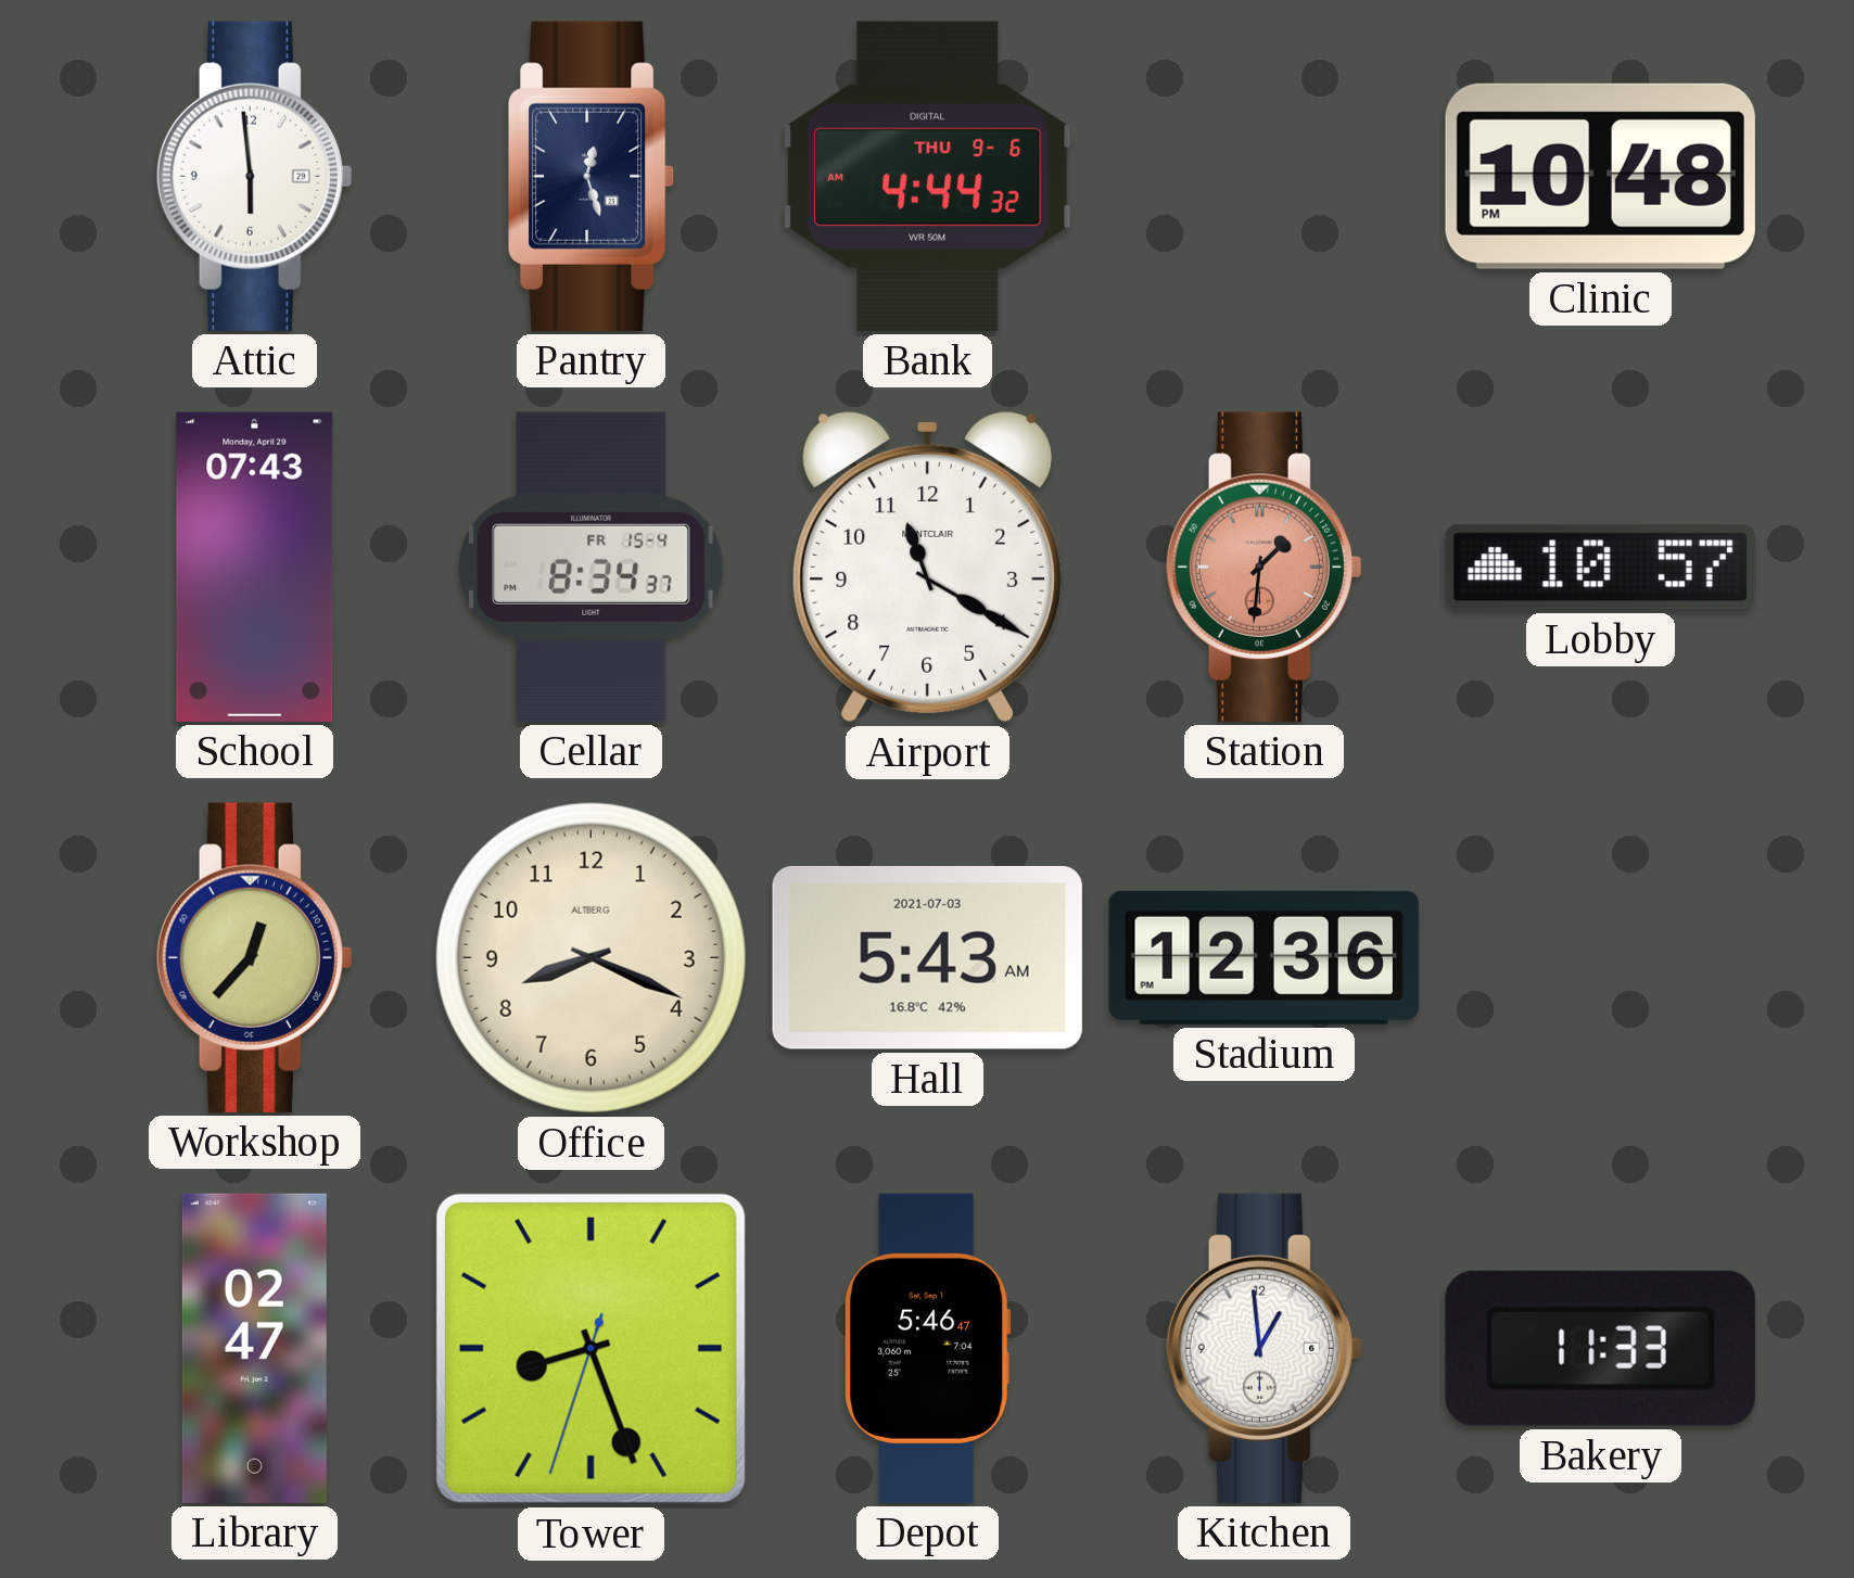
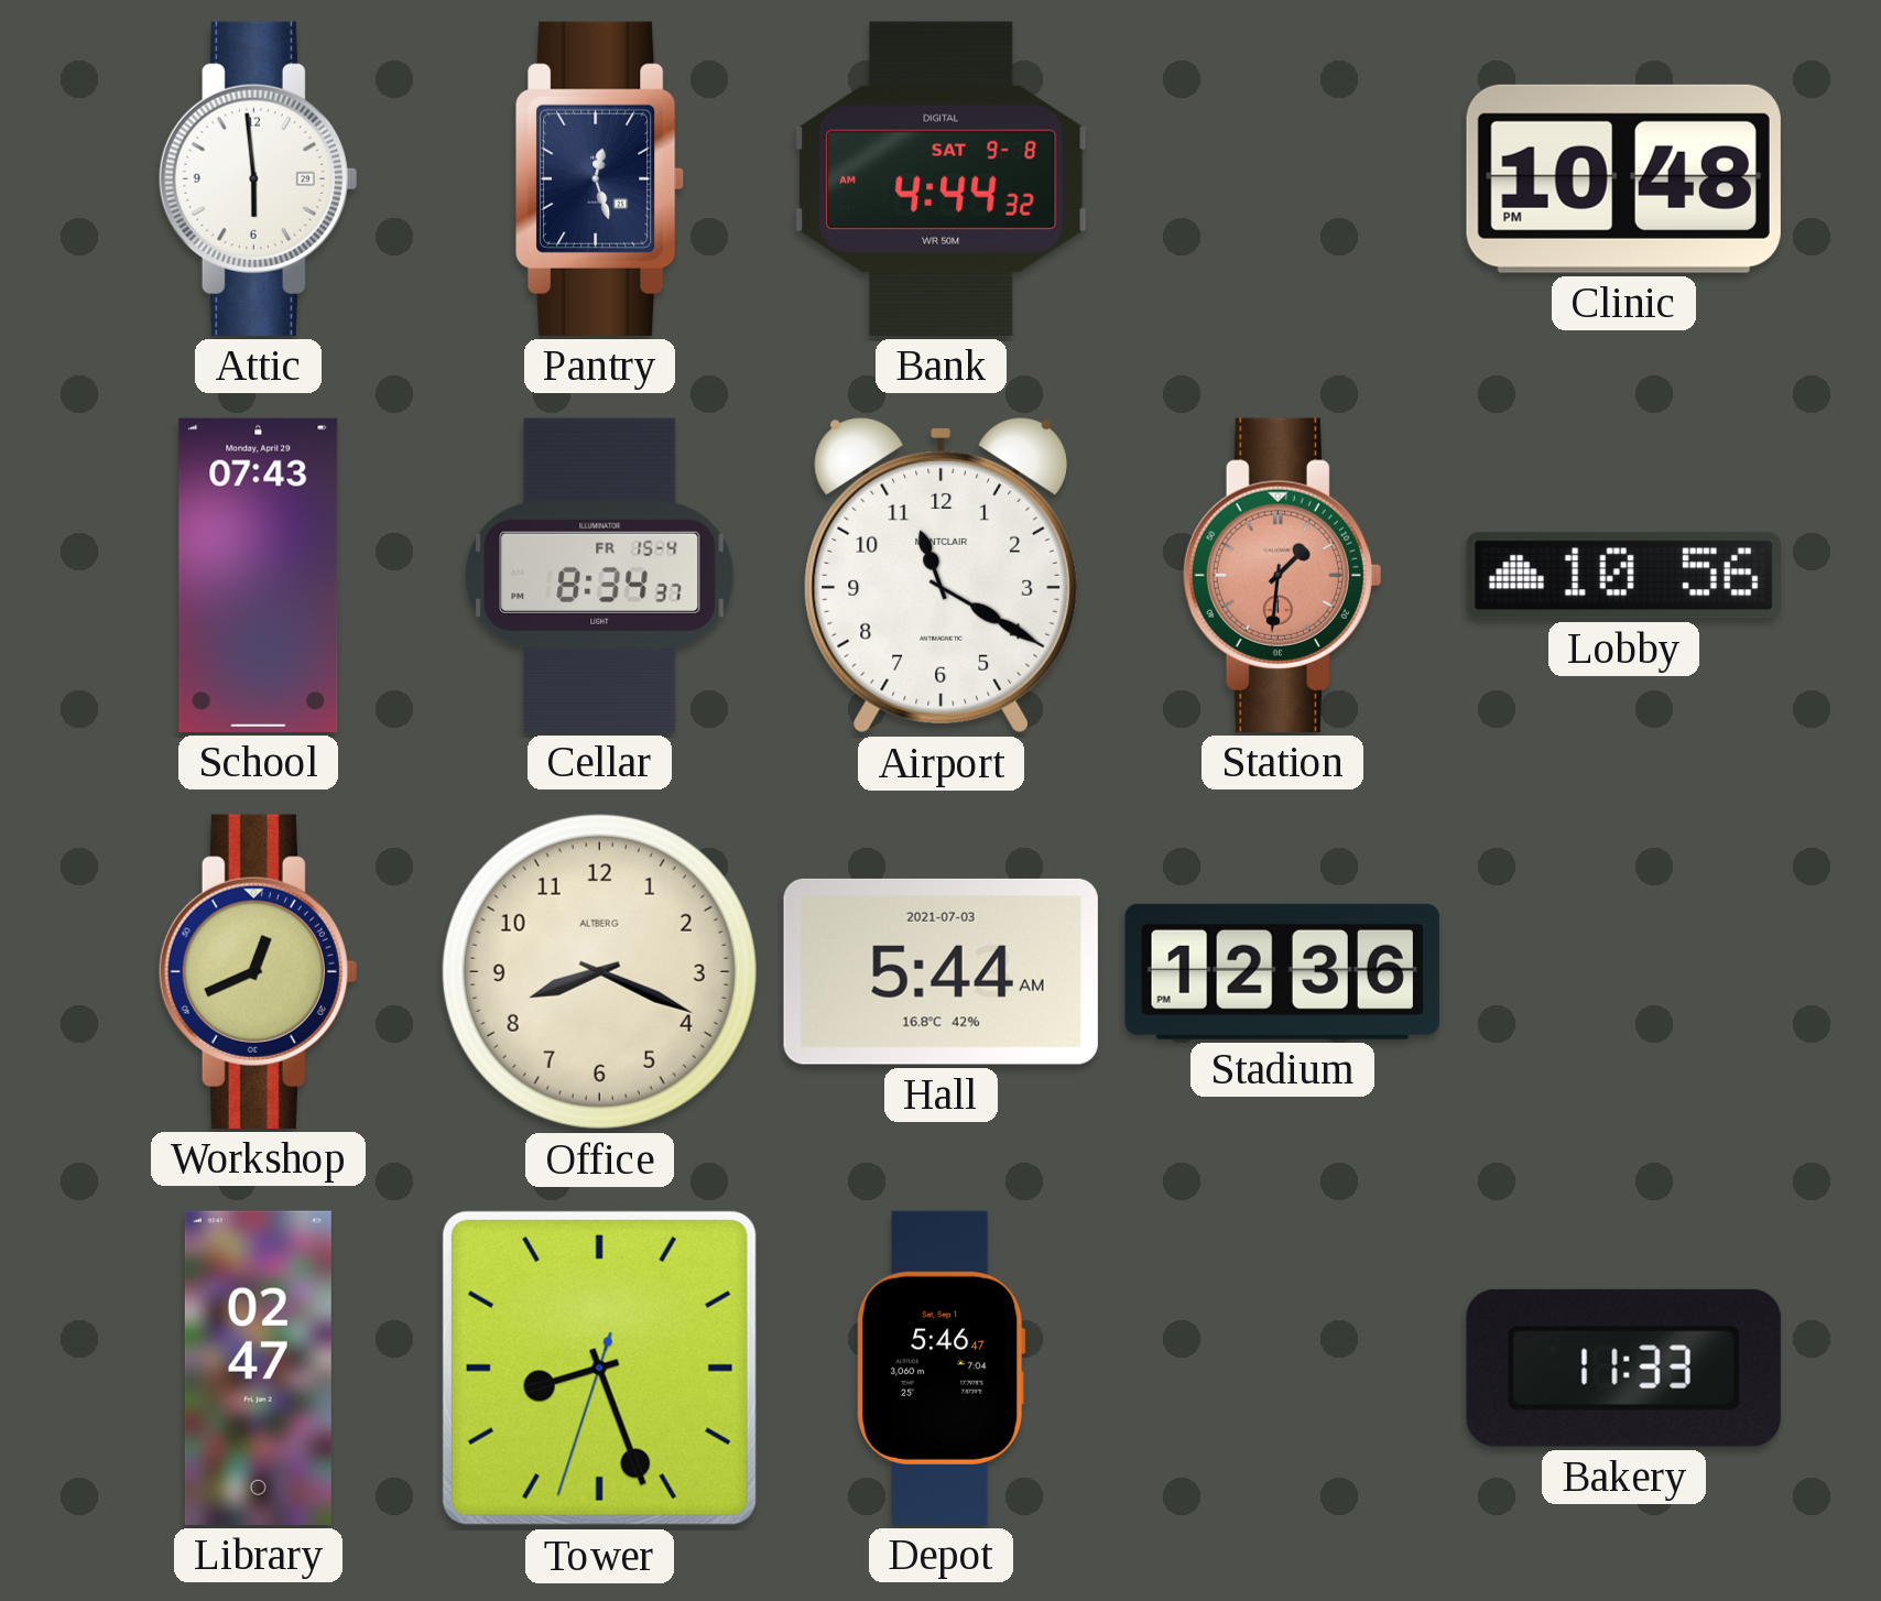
Bank date: THU 9-6 -> SAT 9-8 (942, 178)
Lobby: 10:57 -> 10:56 (1623, 576)
Workshop: 12:37 -> 12:41 (258, 971)
Hall: 5:43 -> 5:44 (940, 971)
Kitchen: 12:59 -> none (1263, 1348)
